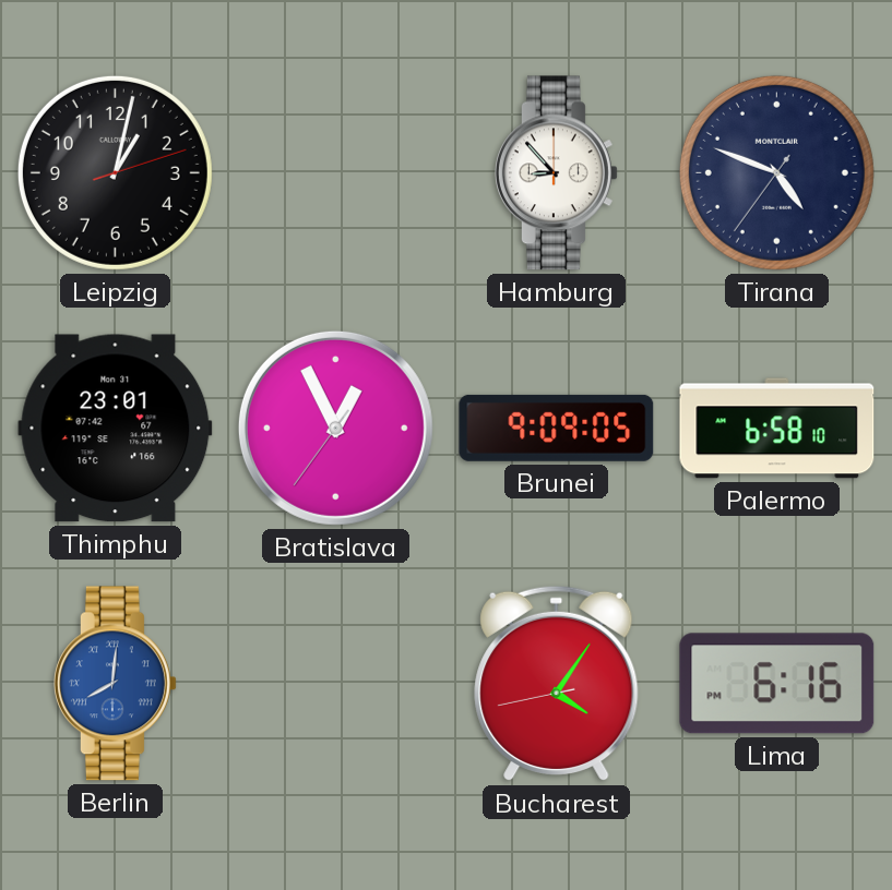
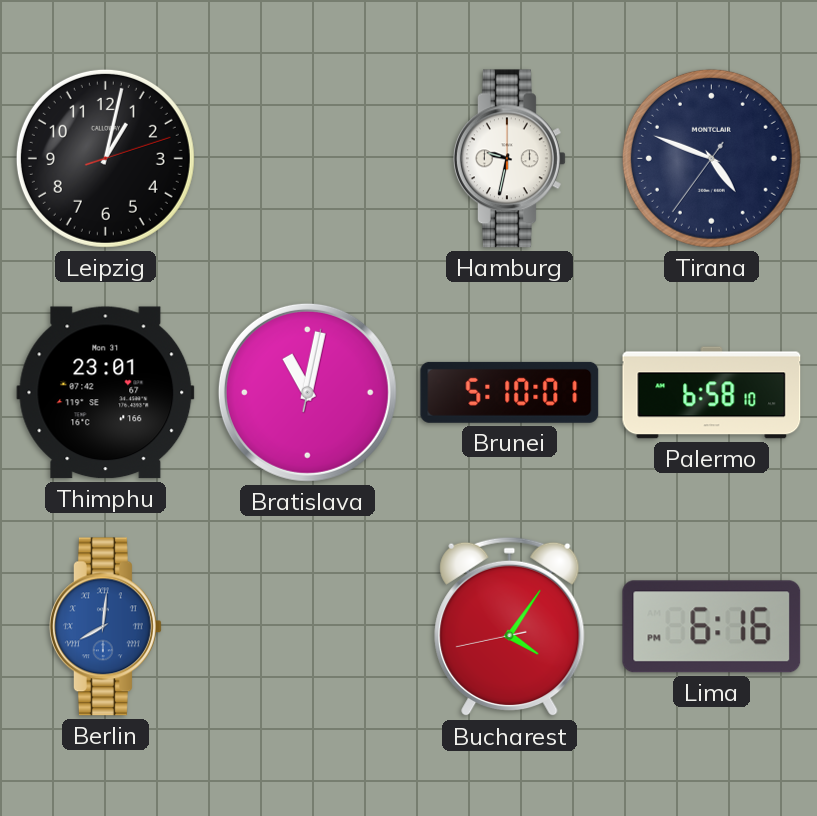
Hamburg: 8:53 -> 9:32 (509, 159)
Bratislava: 12:55 -> 11:02 (307, 392)
Brunei: 9:09 -> 5:10 (510, 392)
